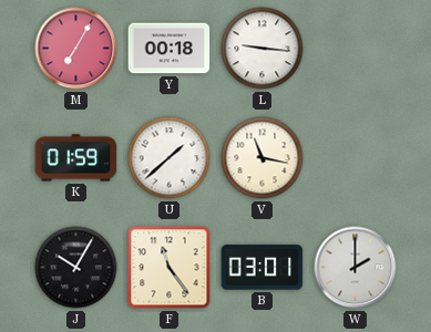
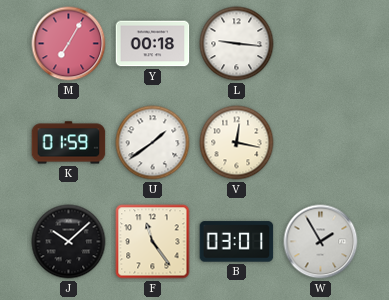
U: 1:38 -> 1:39 (153, 143)
V: 11:17 -> 12:17 (237, 143)
J: 10:05 -> 10:08 (69, 242)
W: 2:00 -> 1:55 (321, 242)
